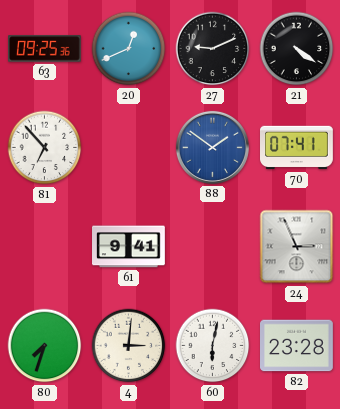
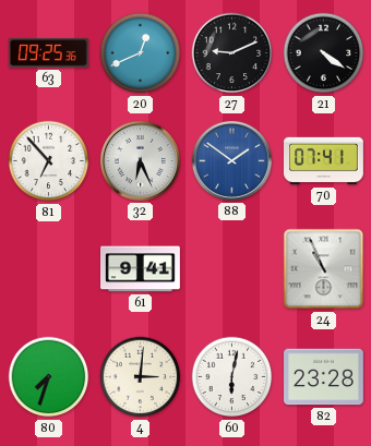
32: none -> 6:26 (140, 160)
24: 2:56 -> 10:56 (324, 269)
